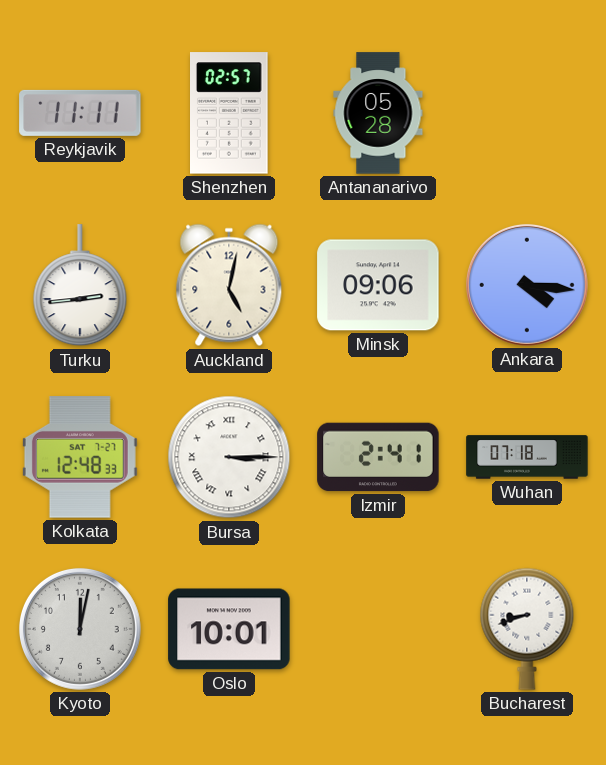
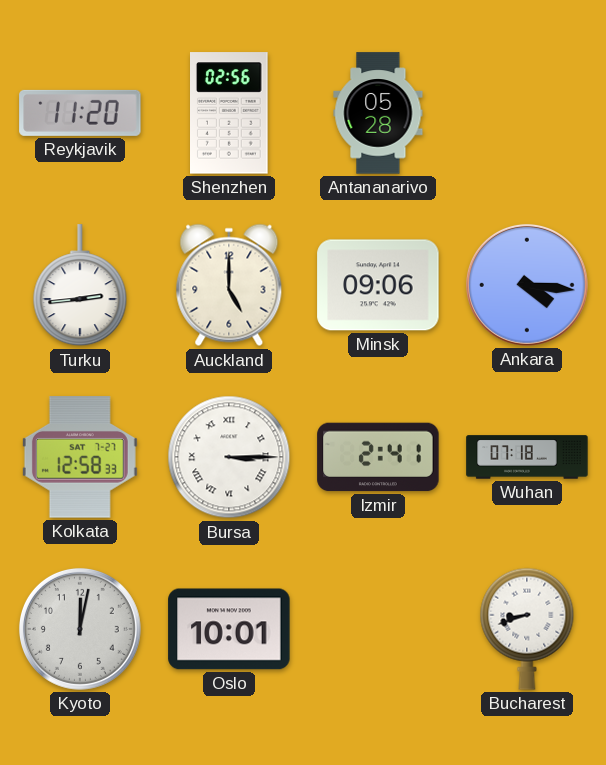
Reykjavik: 11:11 -> 11:20 (80, 113)
Shenzhen: 02:57 -> 02:56 (230, 113)
Auckland: 5:02 -> 5:00 (229, 285)
Kolkata: 12:48 -> 12:58 (80, 457)
